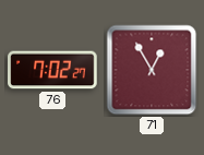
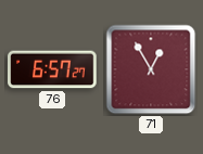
76: 7:02 -> 6:57 (52, 69)
